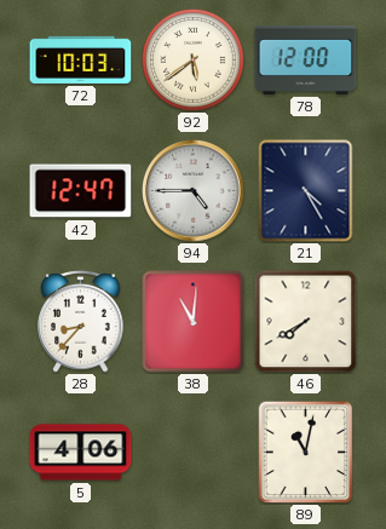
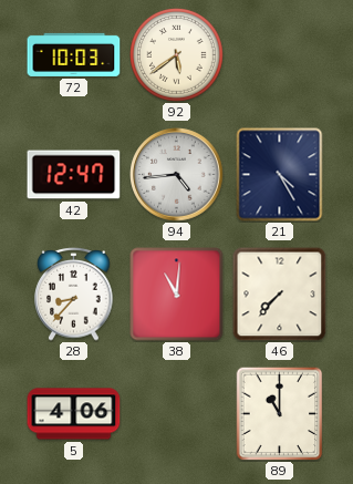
78: 12:00 -> none (306, 59)
94: 4:45 -> 4:44 (177, 175)
46: 7:40 -> 7:37 (280, 295)
89: 11:02 -> 11:00 (280, 413)
